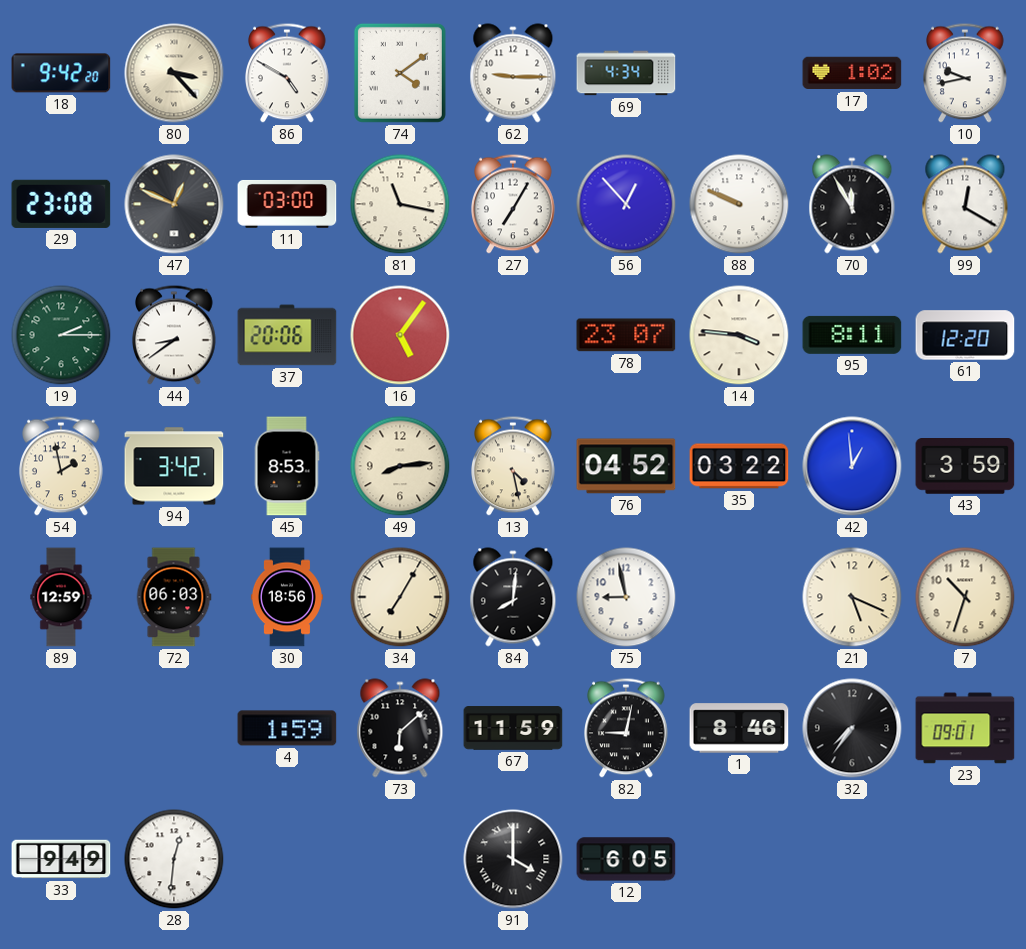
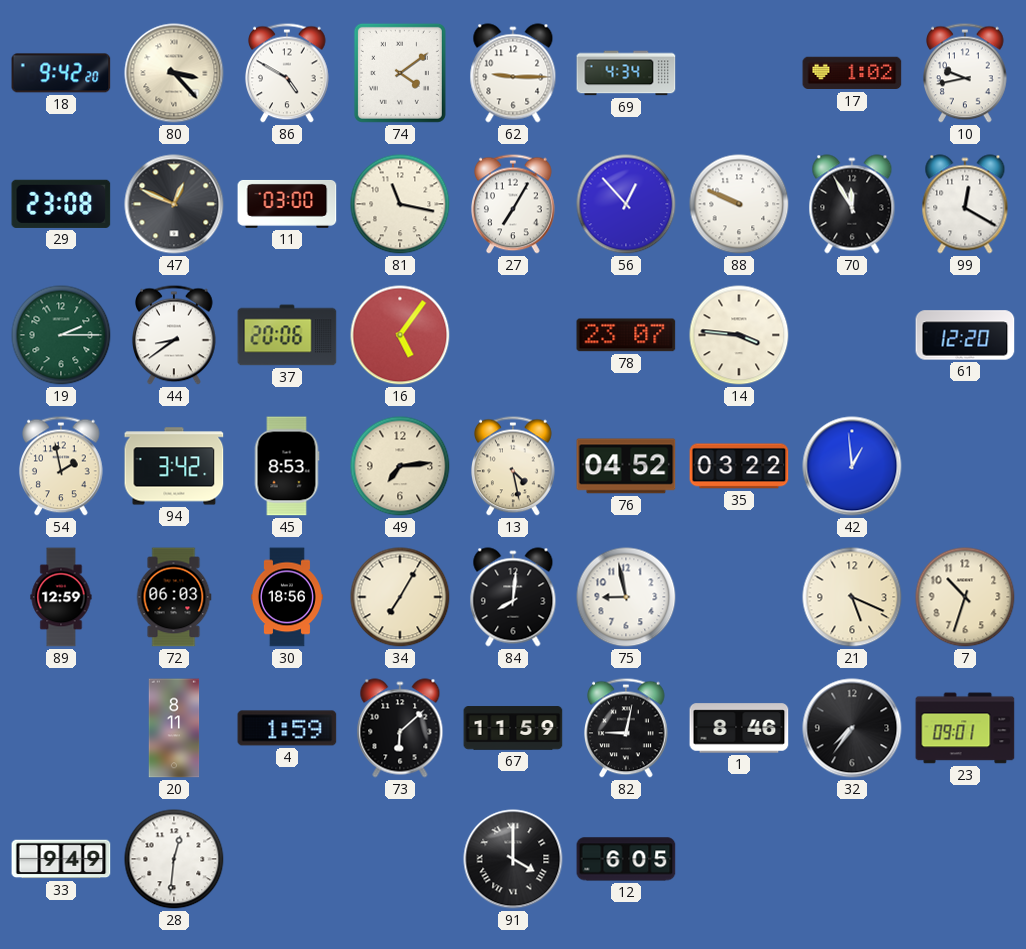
95: 8:11 -> none (852, 335)
49: 8:14 -> 7:14 (400, 466)
43: 3:59 -> none (965, 467)
20: none -> 8:11 (174, 728)
